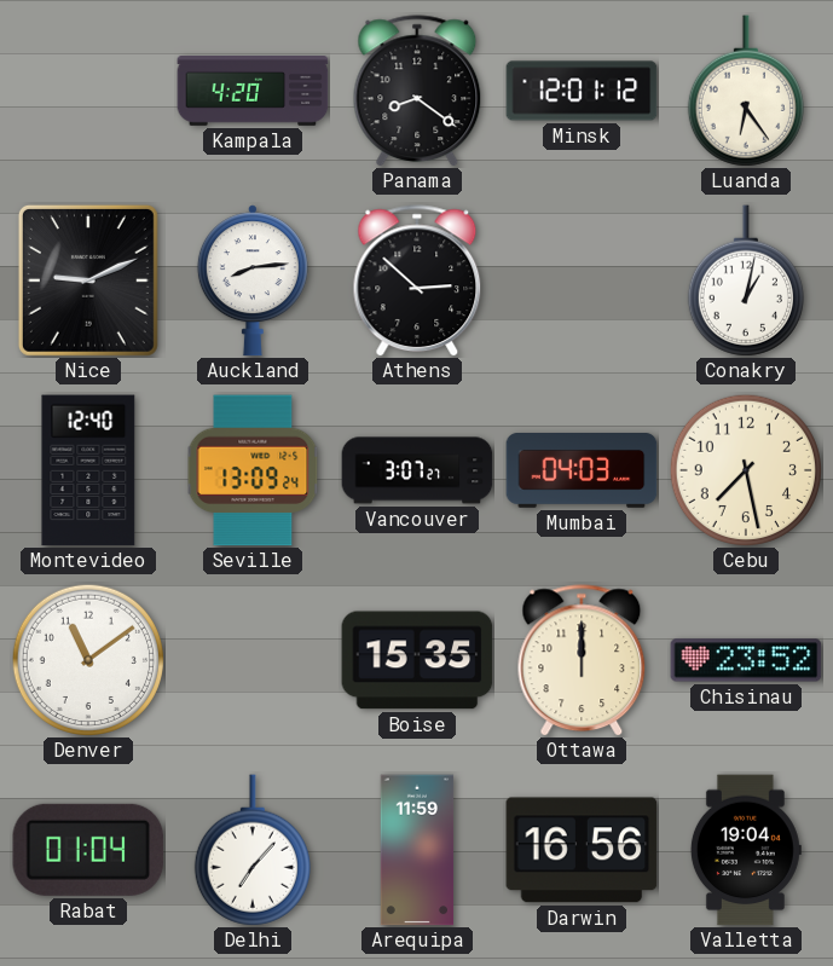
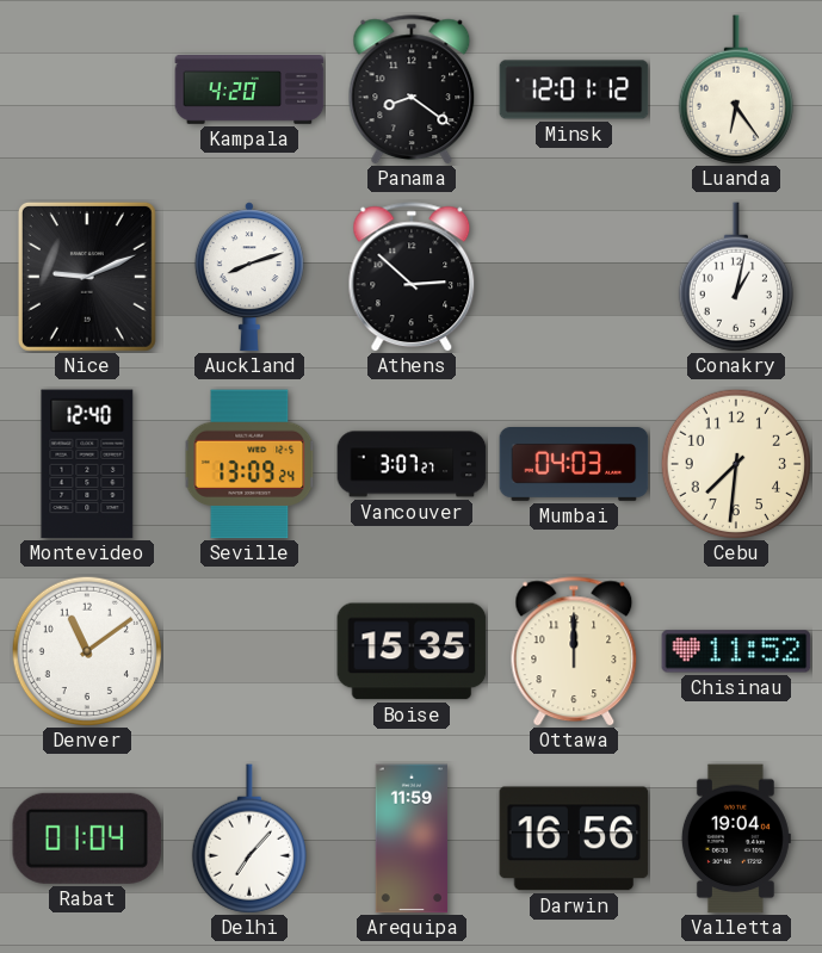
Auckland: 8:14 -> 8:12 (249, 277)
Cebu: 7:28 -> 7:31 (735, 463)
Chisinau: 23:52 -> 11:52 (736, 651)
